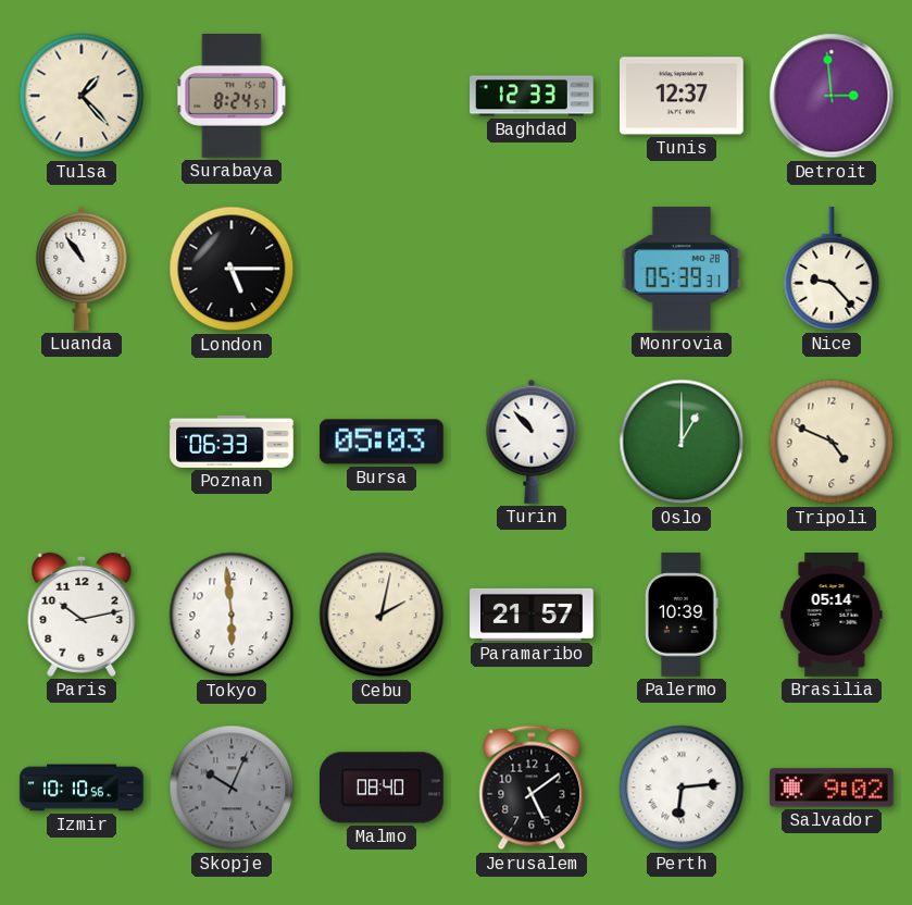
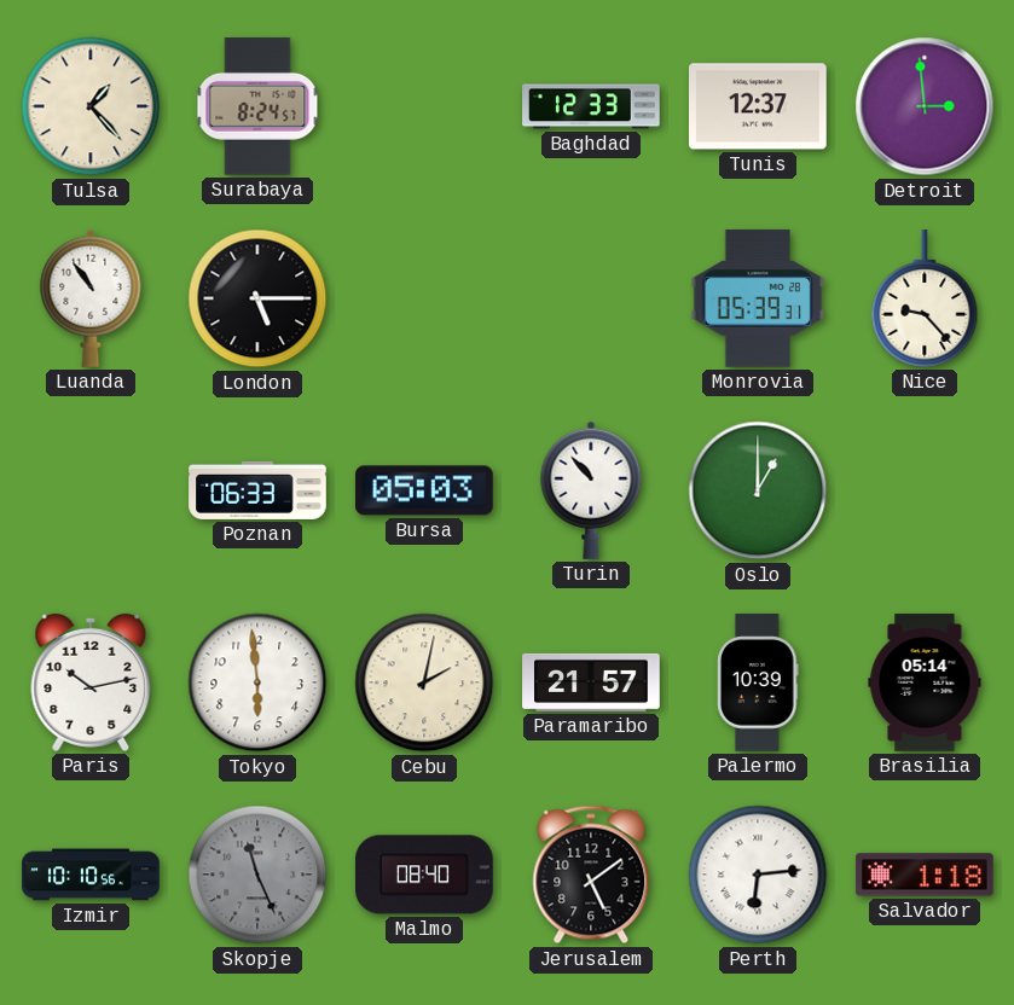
Tripoli: 4:49 -> none (832, 442)
Skopje: 10:04 -> 11:26 (257, 875)
Salvador: 9:02 -> 1:18 (925, 875)
